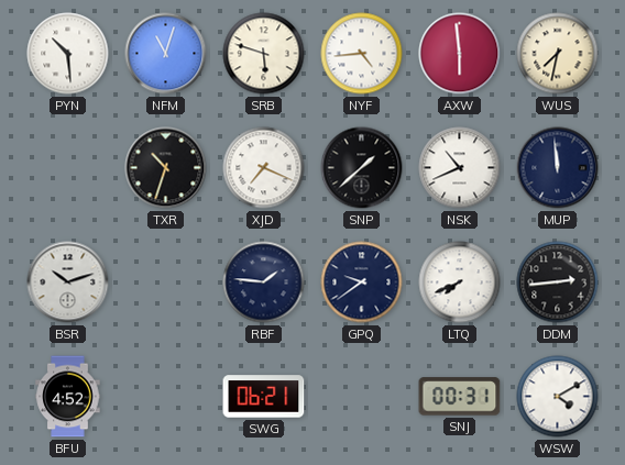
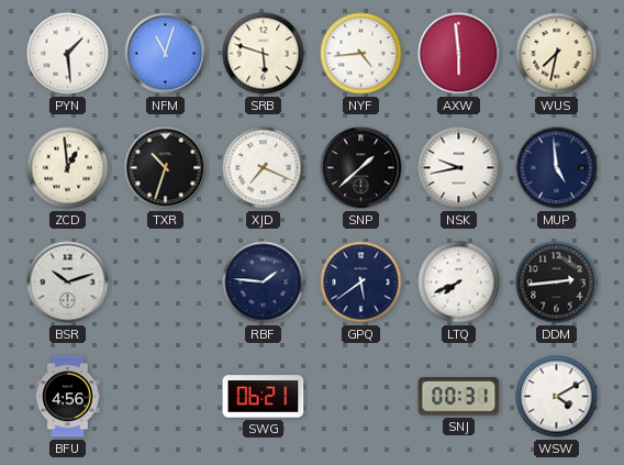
PYN: 10:29 -> 1:29 (68, 54)
ZCD: none -> 12:59 (68, 168)
NSK: 10:41 -> 9:43 (459, 168)
MUP: 11:59 -> 4:59 (557, 168)
GPQ: 9:39 -> 5:39 (361, 283)
BFU: 4:52 -> 4:56 (68, 397)
